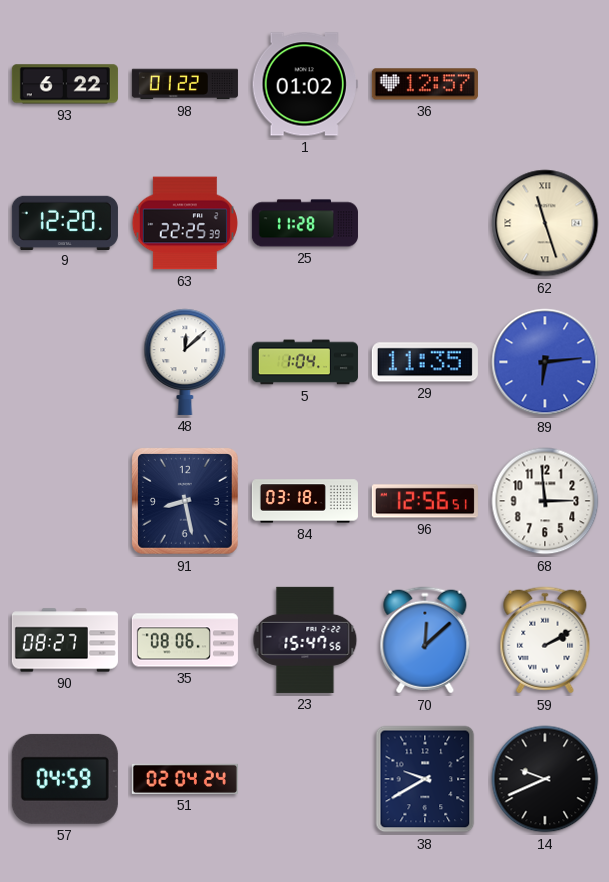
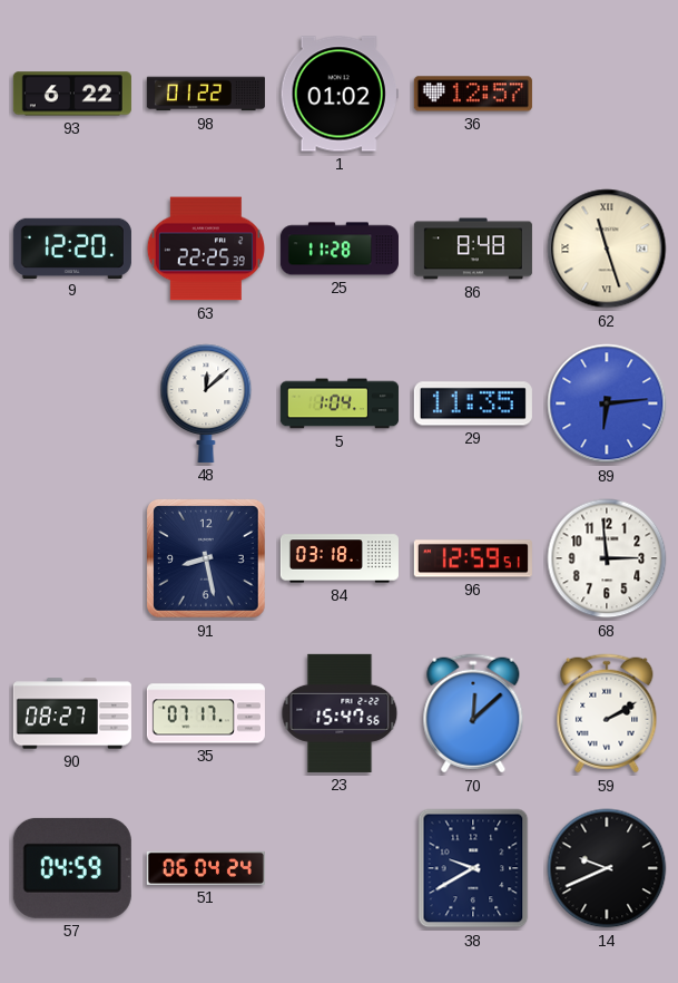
86: none -> 8:48 (473, 249)
96: 12:56 -> 12:59 (473, 558)
35: 08:06 -> 07:17 (206, 713)
51: 02:04 -> 06:04 (206, 868)
